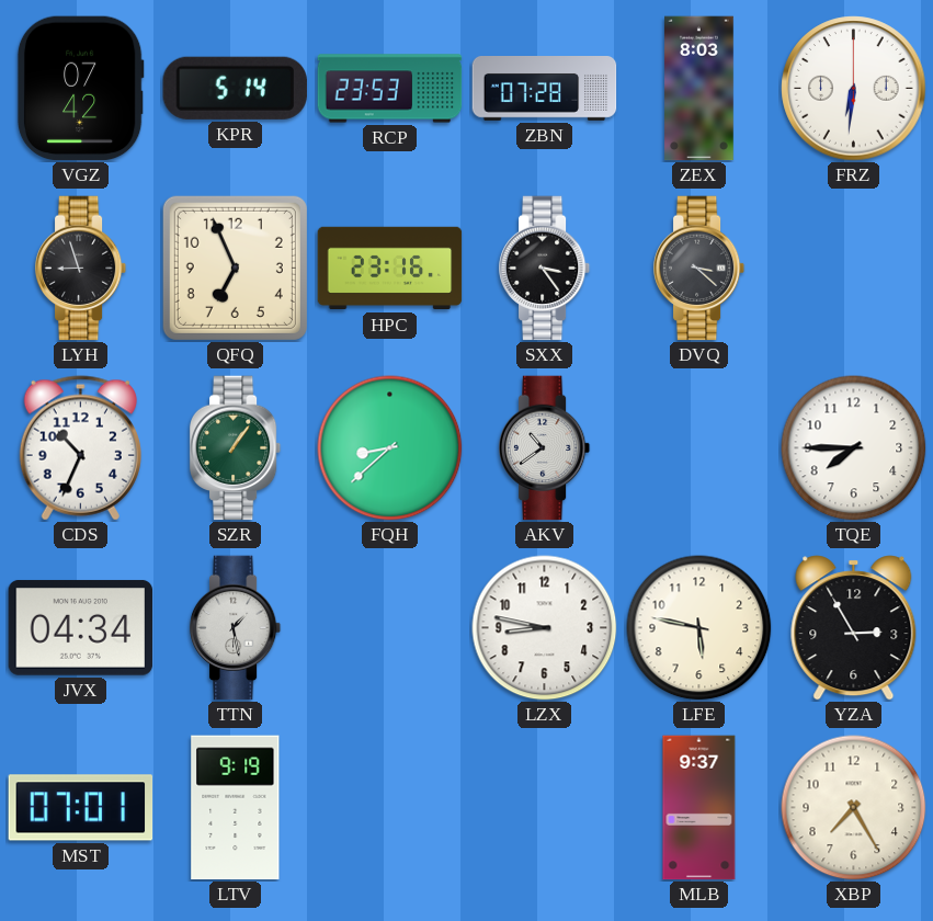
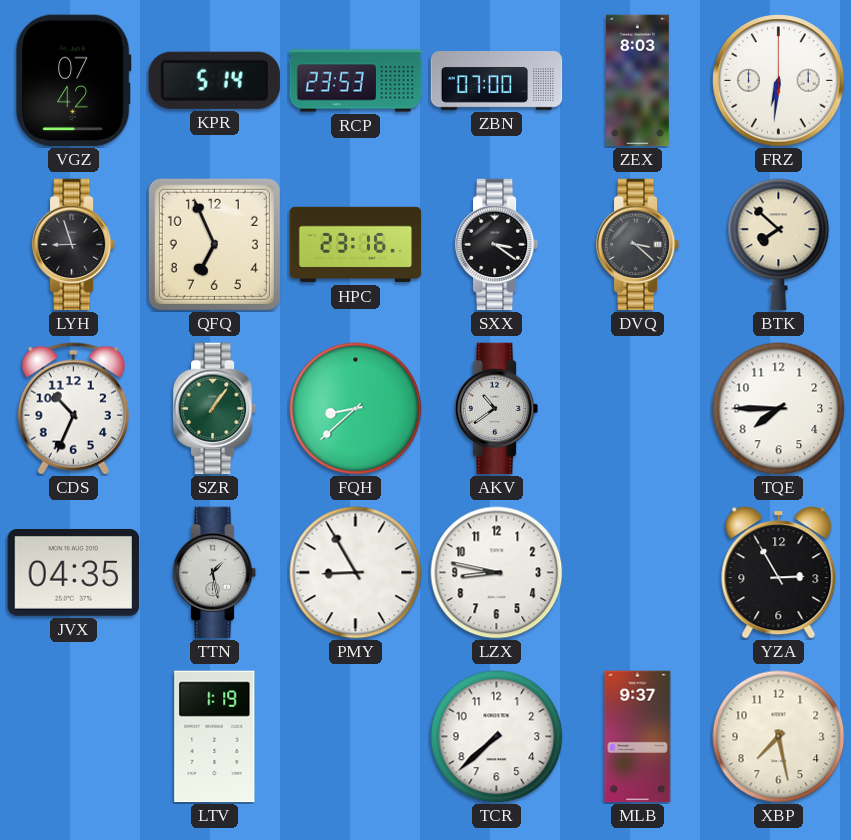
ZBN: 07:28 -> 07:00 (497, 81)
SXX: 3:24 -> 3:21 (497, 245)
BTK: none -> 7:52 (779, 245)
JVX: 04:34 -> 04:35 (74, 573)
PMY: none -> 8:55 (356, 573)
LFE: 5:47 -> none (699, 628)
MST: 07:01 -> none (81, 808)
LTV: 9:19 -> 1:19 (215, 737)
TCR: none -> 7:38 (497, 737)
XBP: 7:25 -> 7:28 (779, 737)
